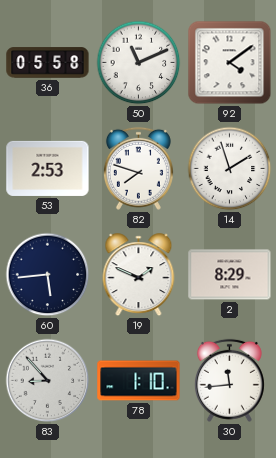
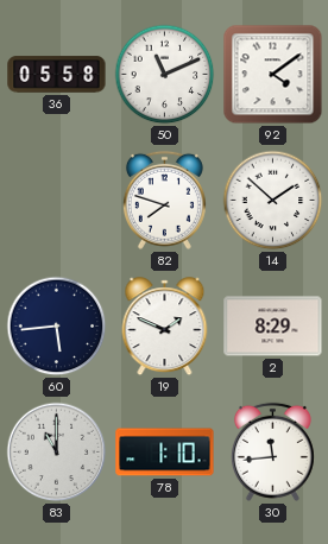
53: 2:53 -> none (48, 168)
14: 1:57 -> 1:52 (273, 201)
83: 8:53 -> 11:00 (57, 453)
